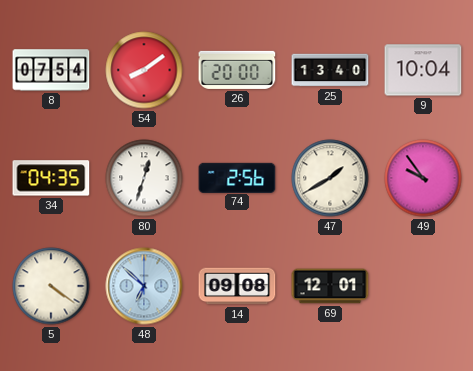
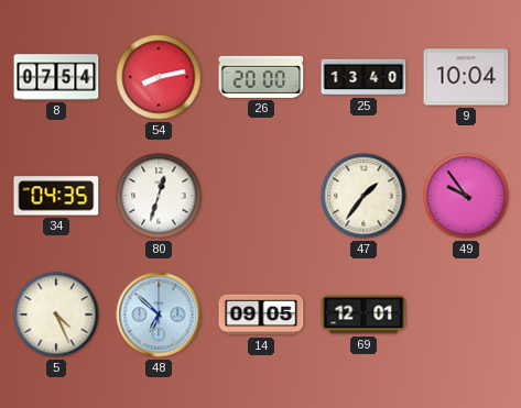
54: 8:09 -> 8:13 (159, 77)
74: 2:56 -> none (237, 177)
47: 1:40 -> 1:36 (363, 196)
5: 4:21 -> 4:26 (56, 315)
14: 09:08 -> 09:05 (261, 315)
